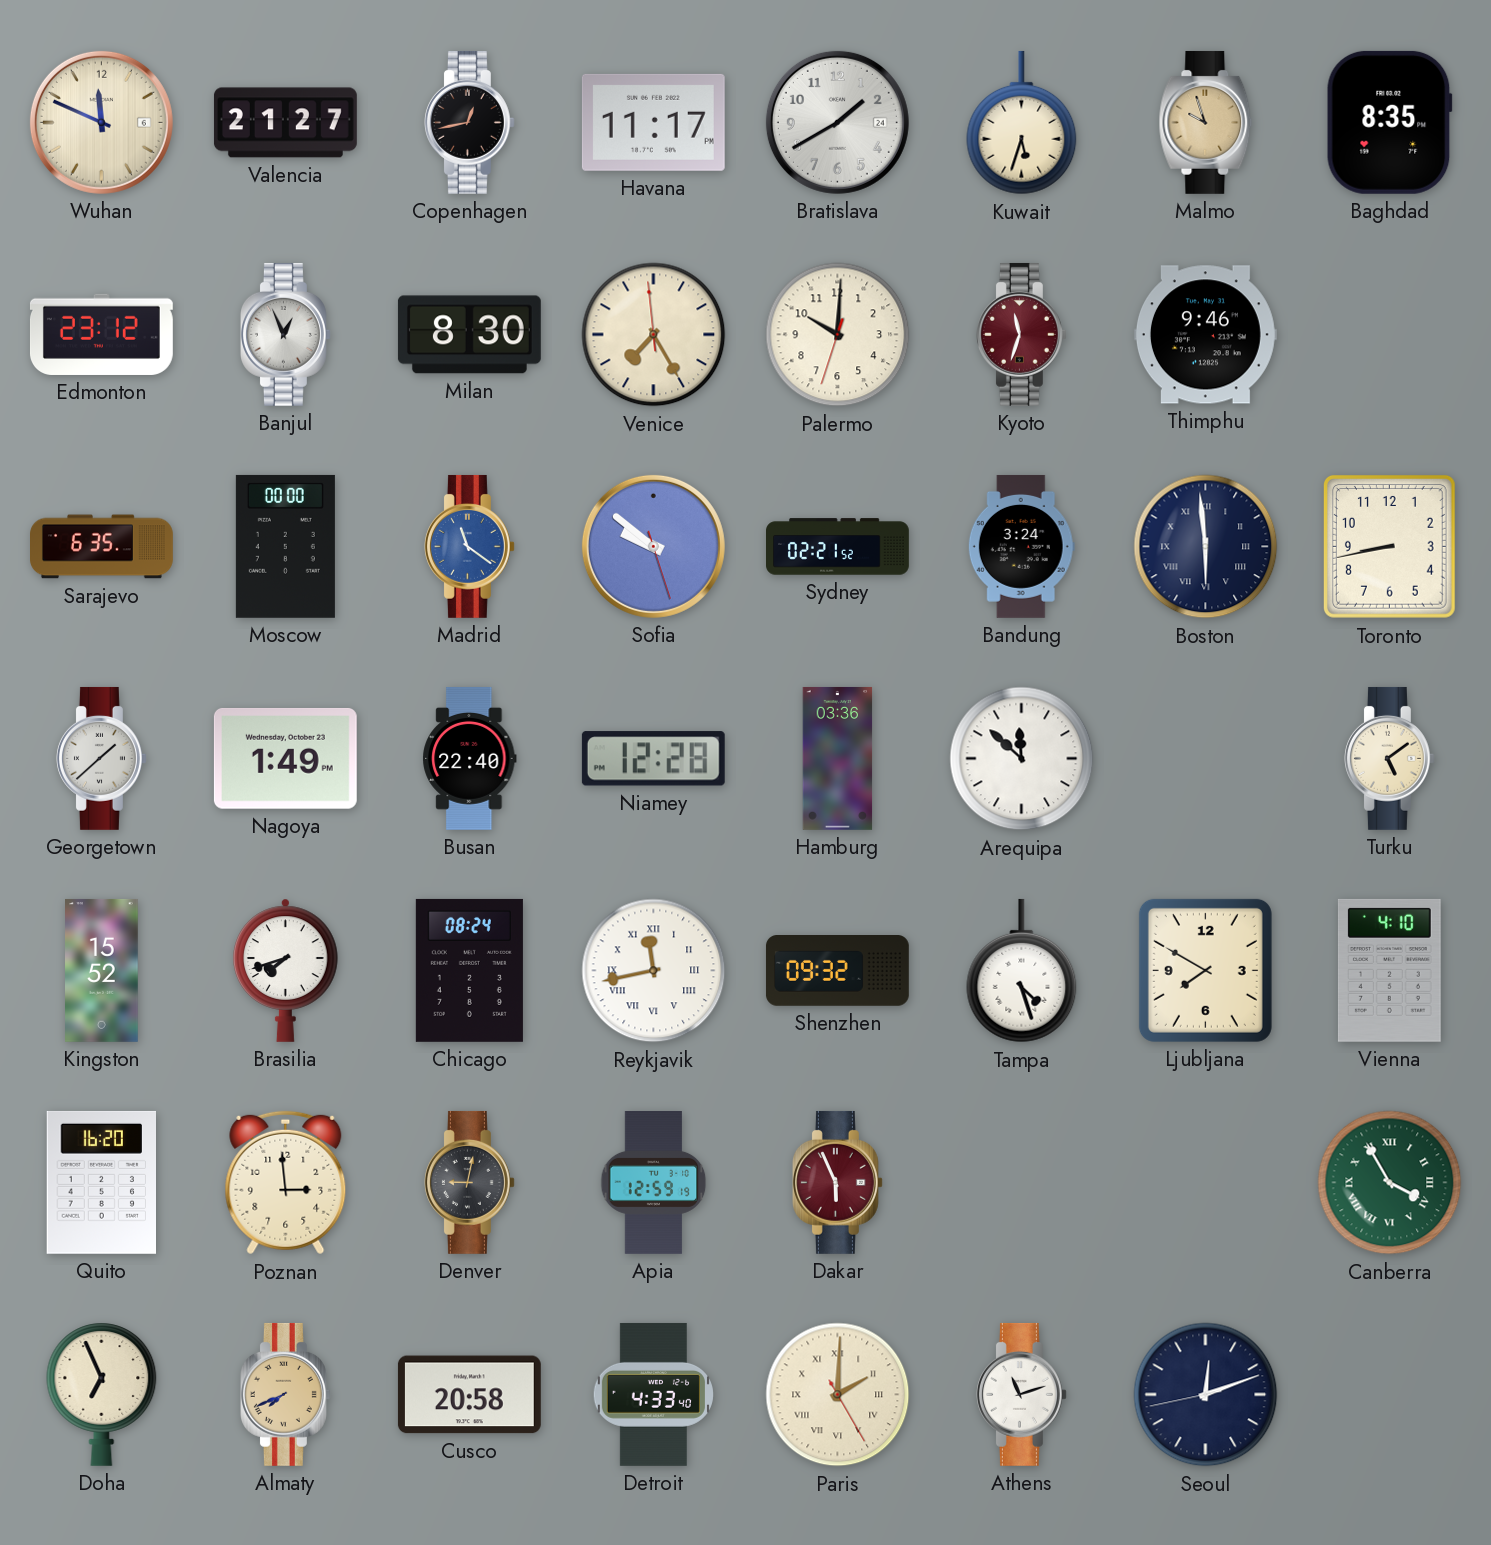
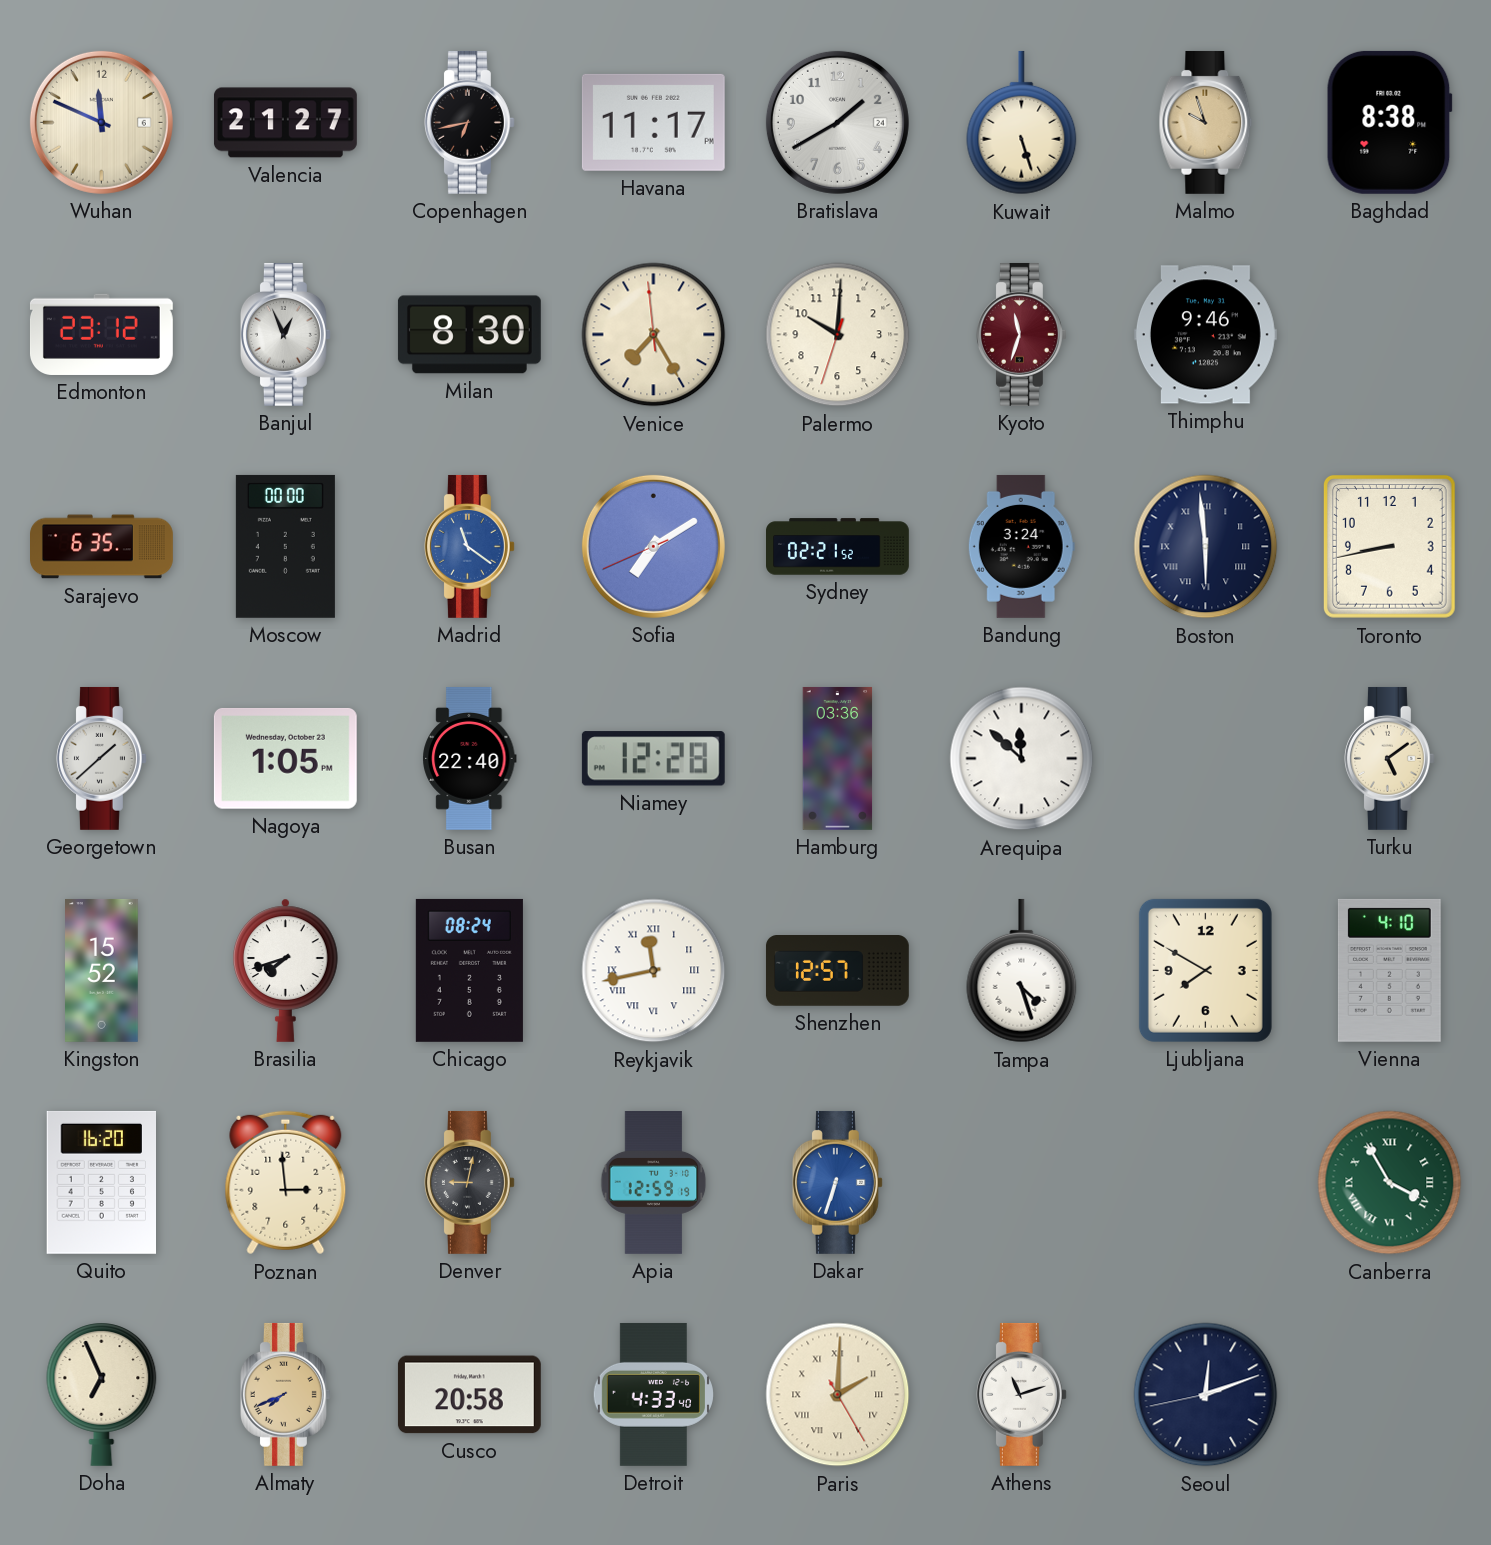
Copenhagen: 12:43 -> 6:43 (469, 122)
Kuwait: 5:33 -> 5:27 (1022, 123)
Baghdad: 8:35 -> 8:38 (1389, 122)
Sofia: 9:51 -> 7:09 (653, 546)
Nagoya: 1:49 -> 1:05 (285, 758)
Shenzhen: 09:32 -> 12:57 (837, 971)
Dakar: 5:56 -> 6:33 (837, 1182)
Dakar dial: burgundy -> blue (837, 1182)
